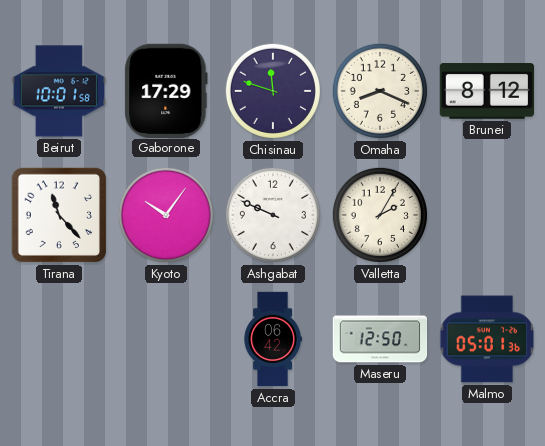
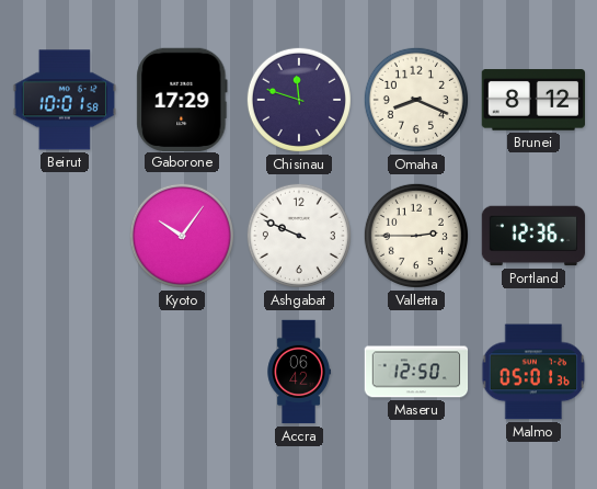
Tirana: 11:23 -> none (59, 215)
Valletta: 2:05 -> 2:45 (416, 236)
Portland: none -> 12:36 (533, 236)
